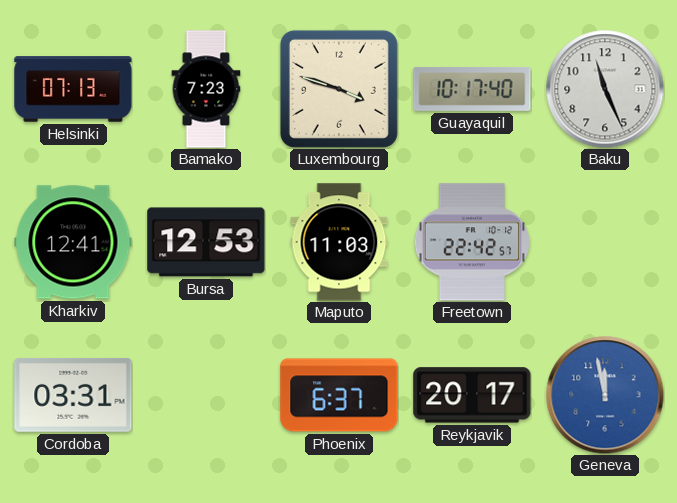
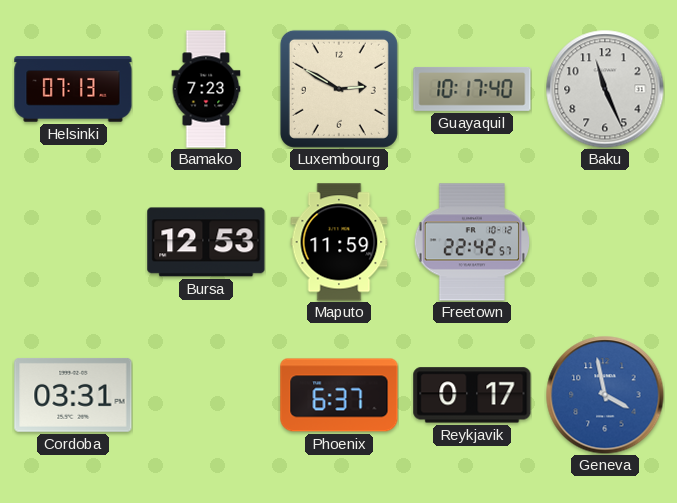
Luxembourg: 3:48 -> 2:50 (339, 89)
Kharkiv: 12:41 -> none (73, 242)
Maputo: 11:03 -> 11:59 (339, 242)
Reykjavik: 20:17 -> 0:17 (472, 395)
Geneva: 11:58 -> 3:58 (605, 395)
